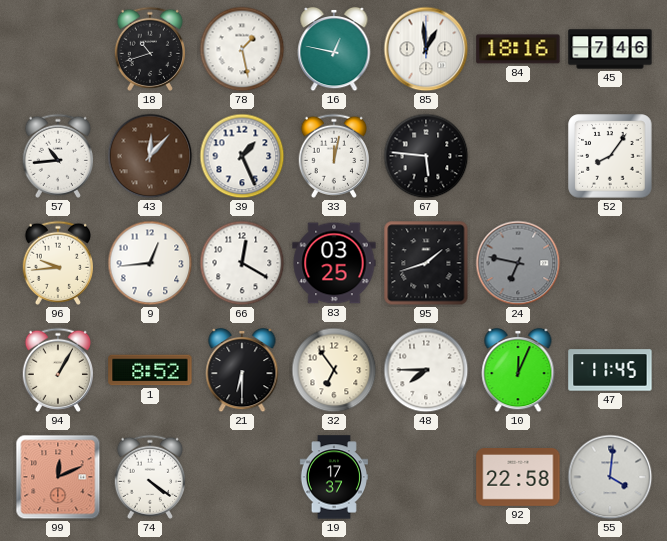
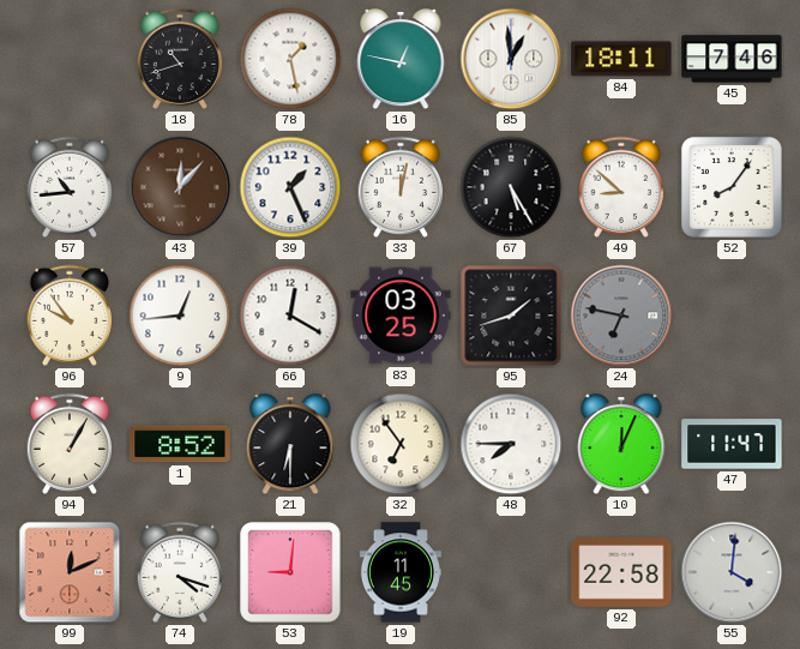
84: 18:16 -> 18:11 (621, 59)
67: 5:46 -> 5:25 (511, 187)
49: none -> 8:52 (620, 187)
96: 9:44 -> 9:54 (68, 316)
47: 11:45 -> 11:47 (732, 444)
74: 4:21 -> 4:18 (179, 572)
53: none -> 9:01 (290, 572)
19: 17:37 -> 11:45 (401, 572)
